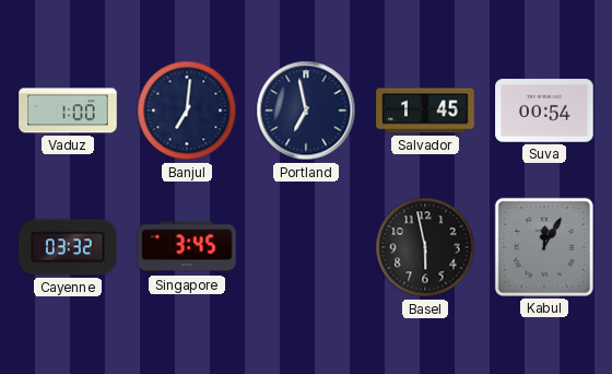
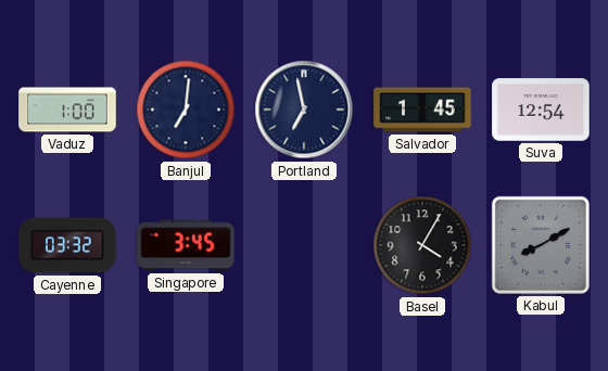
Suva: 00:54 -> 12:54 (541, 110)
Basel: 5:58 -> 4:05 (422, 245)
Kabul: 12:05 -> 8:10 (541, 245)
